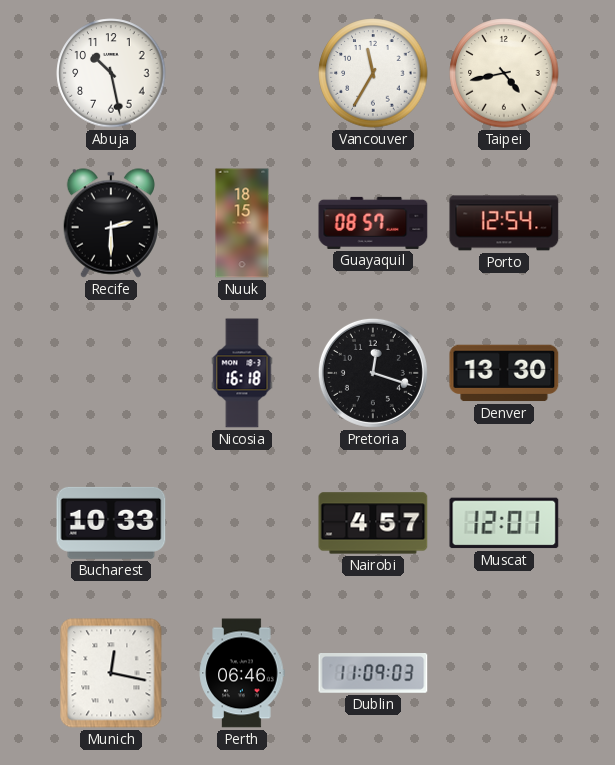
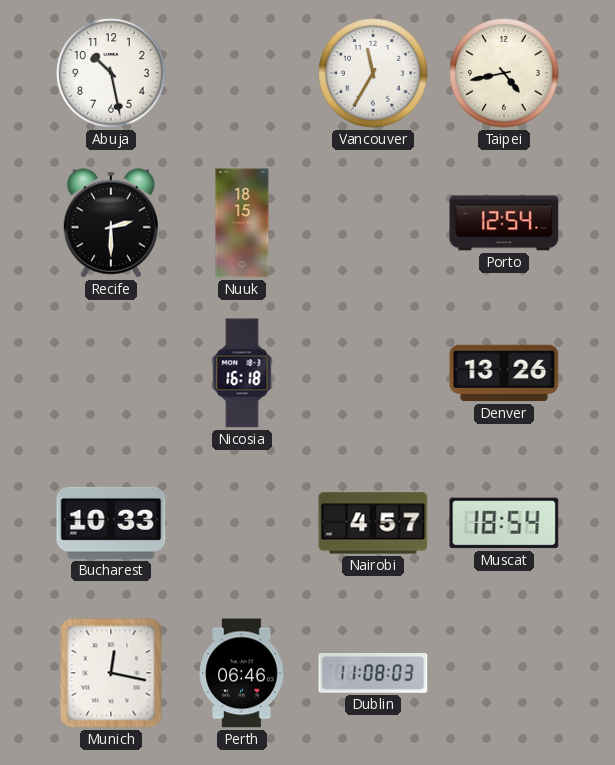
Guayaquil: 08:57 -> none (373, 223)
Pretoria: 12:18 -> none (373, 373)
Denver: 13:30 -> 13:26 (504, 373)
Muscat: 12:01 -> 18:54 (504, 523)
Dublin: 11:09 -> 11:08 (373, 674)
